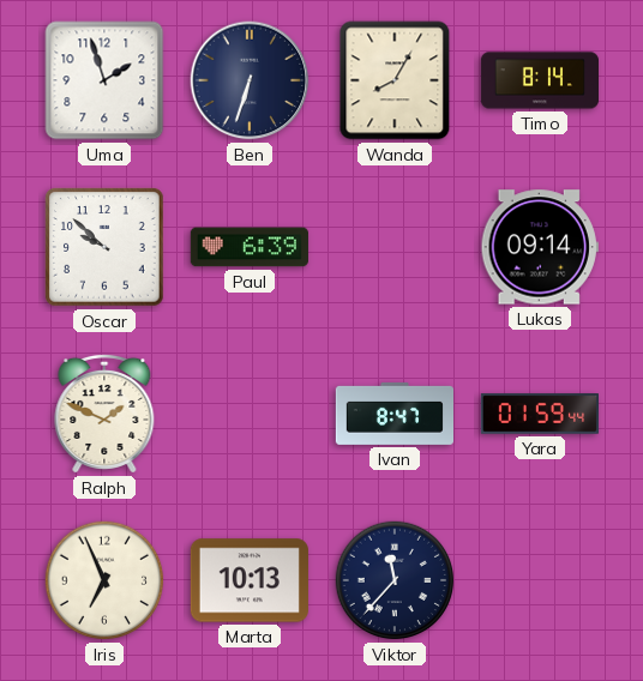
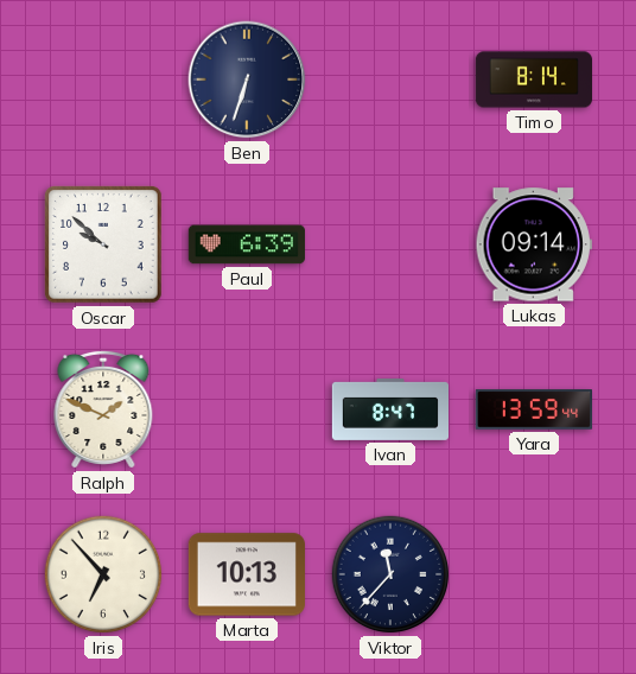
Uma: 1:57 -> none (104, 80)
Wanda: 8:05 -> none (395, 80)
Yara: 01:59 -> 13:59 (533, 409)
Iris: 6:56 -> 6:53 (103, 574)
